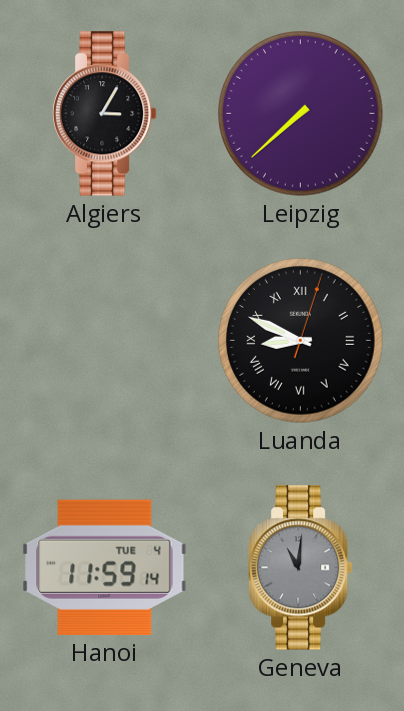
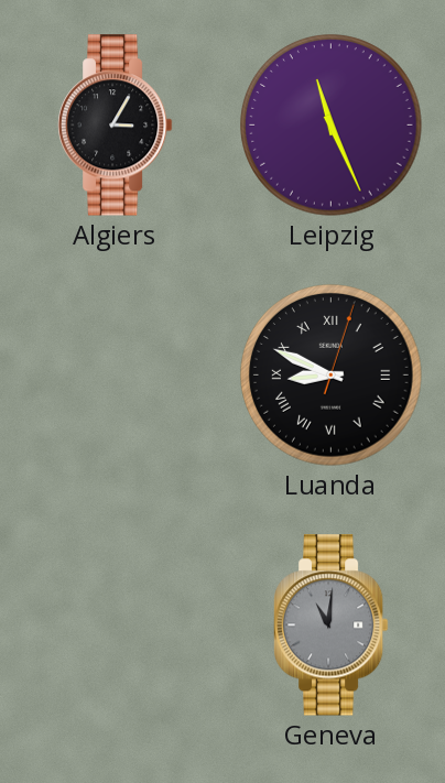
Leipzig: 7:38 -> 11:26 (332, 126)
Hanoi: 11:59 -> none (105, 567)
